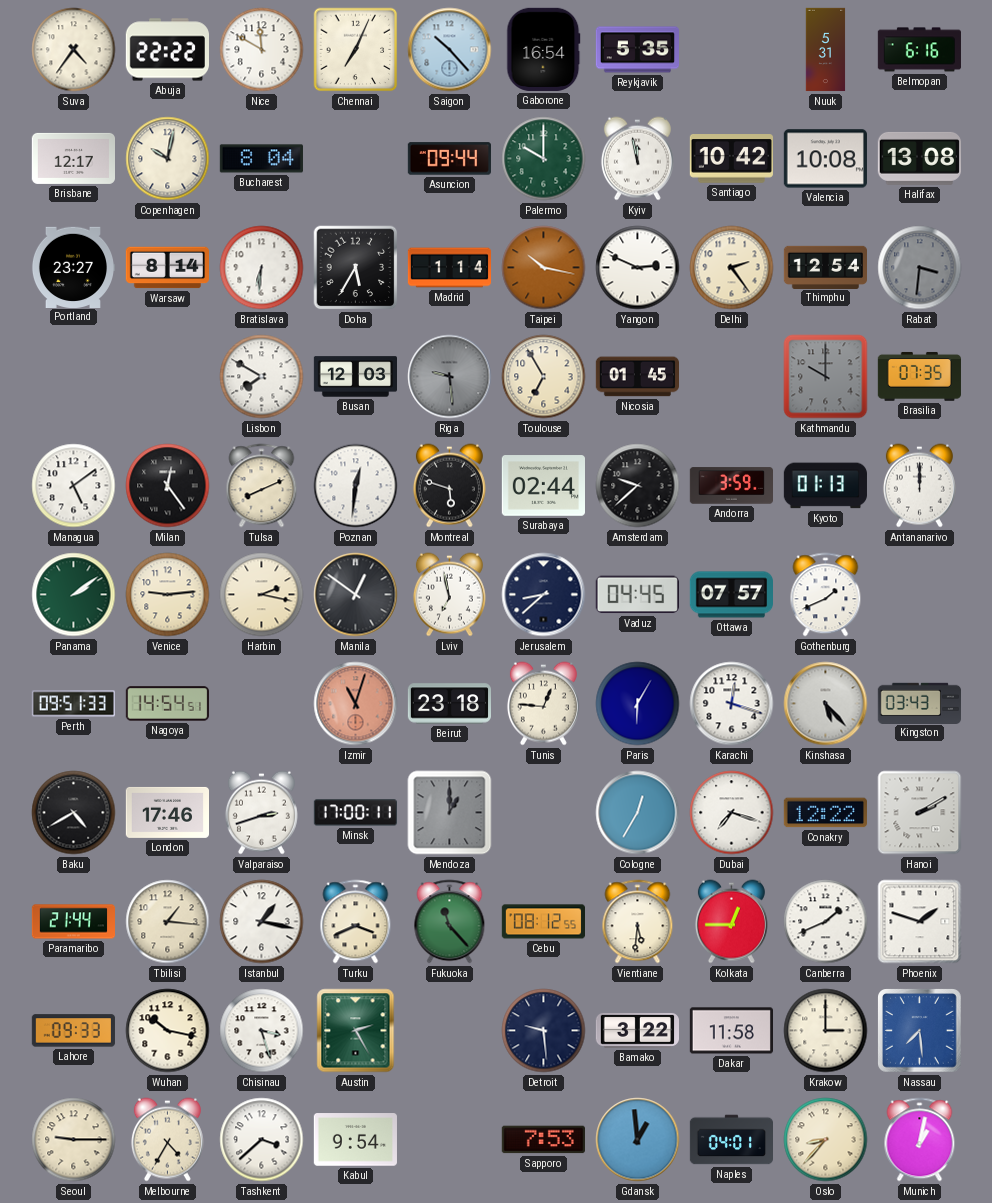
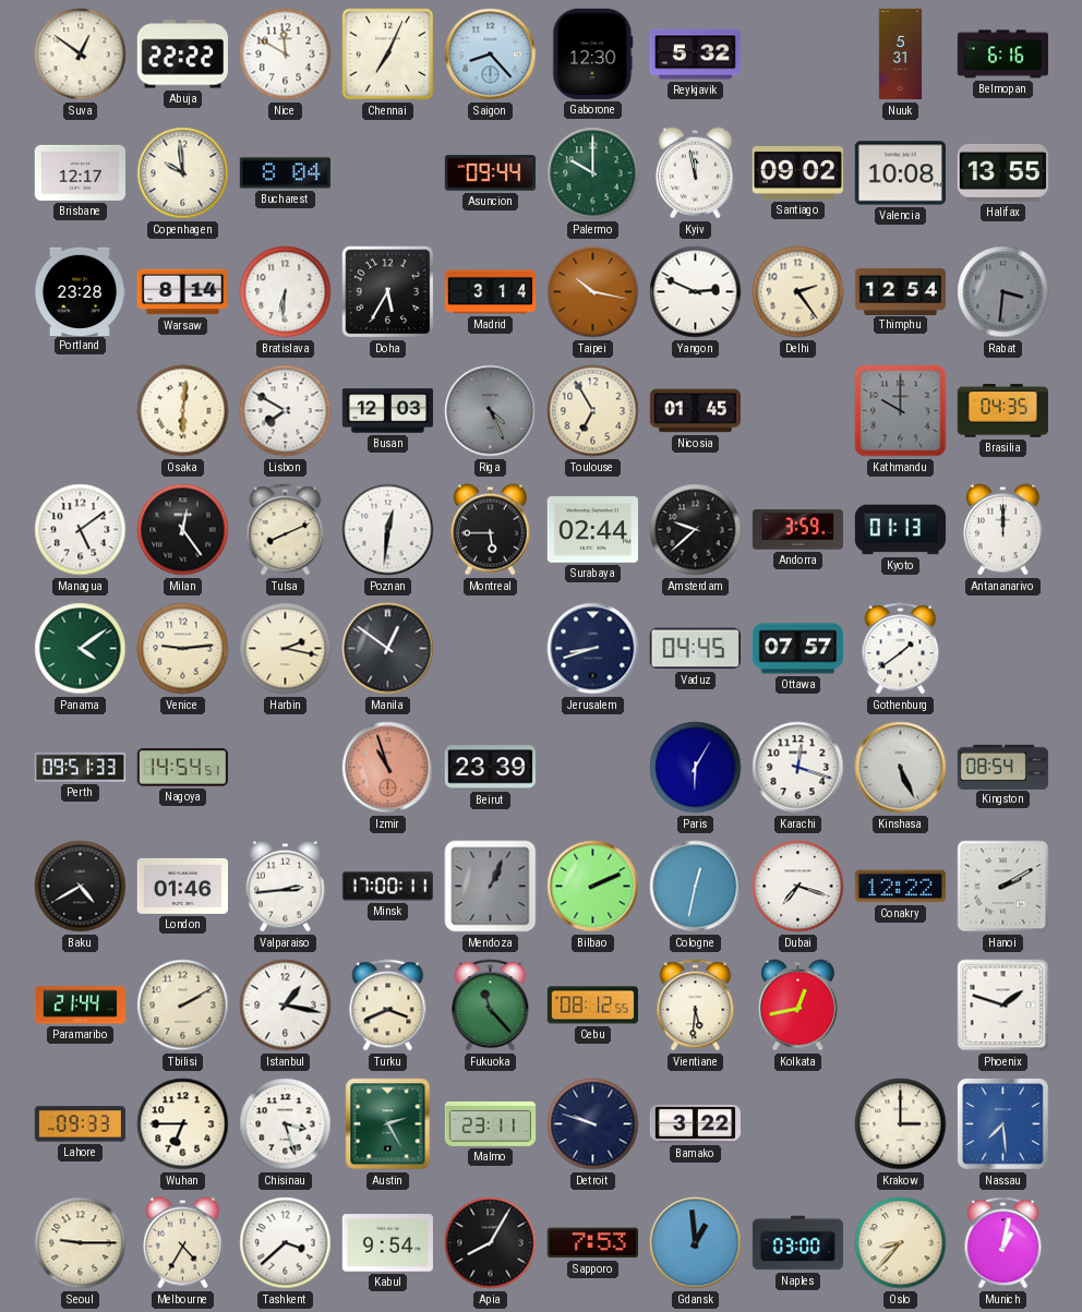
Suva: 4:36 -> 12:51 (81, 55)
Saigon: 10:23 -> 8:23 (491, 55)
Gaborone: 16:54 -> 12:30 (593, 53)
Reykjavik: 5:35 -> 5:32 (695, 55)
Copenhagen: 10:02 -> 9:59 (183, 173)
Santiago: 10:42 -> 09:02 (797, 173)
Halifax: 13:08 -> 13:55 (1002, 172)
Portland: 23:27 -> 23:28 (79, 291)
Madrid: 1:14 -> 3:14 (491, 292)
Osaka: none -> 6:01 (183, 411)
Riga: 9:29 -> 4:26 (491, 411)
Brasilia: 07:35 -> 04:35 (1002, 410)
Montreal: 5:48 -> 5:45 (490, 530)
Panama: 2:09 -> 4:09 (81, 649)
Lviv: 6:58 -> none (449, 595)
Jerusalem: 8:38 -> 8:42 (593, 649)
Gothenburg: 1:41 -> 1:39 (901, 649)
Izmir: 11:03 -> 10:57 (388, 768)
Beirut: 23:18 -> 23:39 (490, 768)
Tunis: 12:46 -> none (543, 704)
Kinshasa: 5:23 -> 5:26 (901, 768)
Kingston: 03:43 -> 08:54 (1002, 767)
London: 17:46 -> 01:46 (182, 886)
Valparaiso: 2:42 -> 2:44 (285, 887)
Mendoza: 1:00 -> 1:04 (491, 887)
Bilbao: none -> 2:11 (593, 887)
Cologne: 12:35 -> 12:32 (696, 887)
Tbilisi: 1:16 -> 2:10 (183, 1006)
Kolkata: 12:45 -> 12:43 (797, 1006)
Canberra: 1:41 -> none (826, 922)
Wuhan: 10:17 -> 6:45 (183, 1124)
Malmo: none -> 23:11 (491, 1124)
Detroit: 9:29 -> 9:48 (593, 1124)
Dakar: 11:58 -> none (731, 1031)
Apia: none -> 8:05 (491, 1243)
Naples: 04:01 -> 03:00 (798, 1243)
